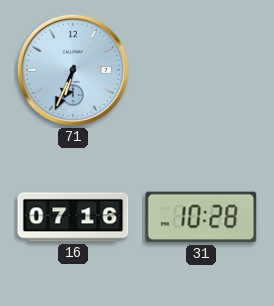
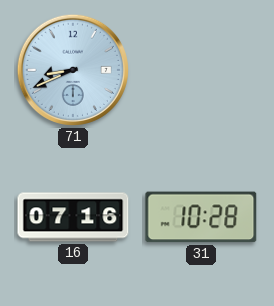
71: 6:34 -> 8:41 (73, 70)
